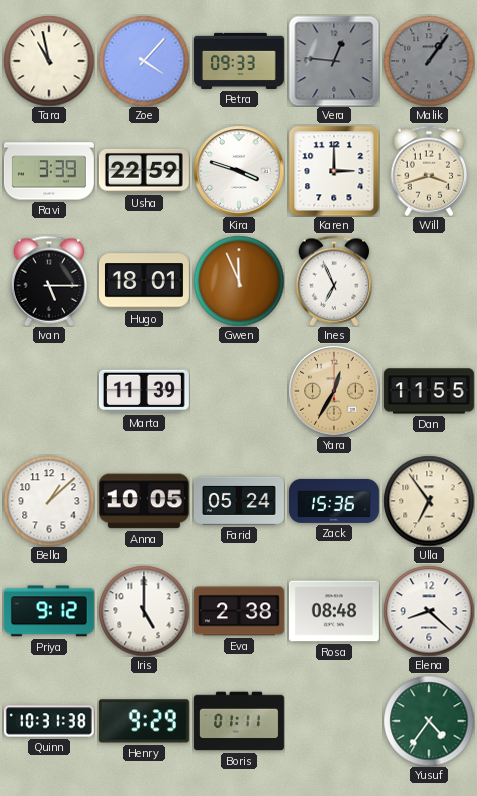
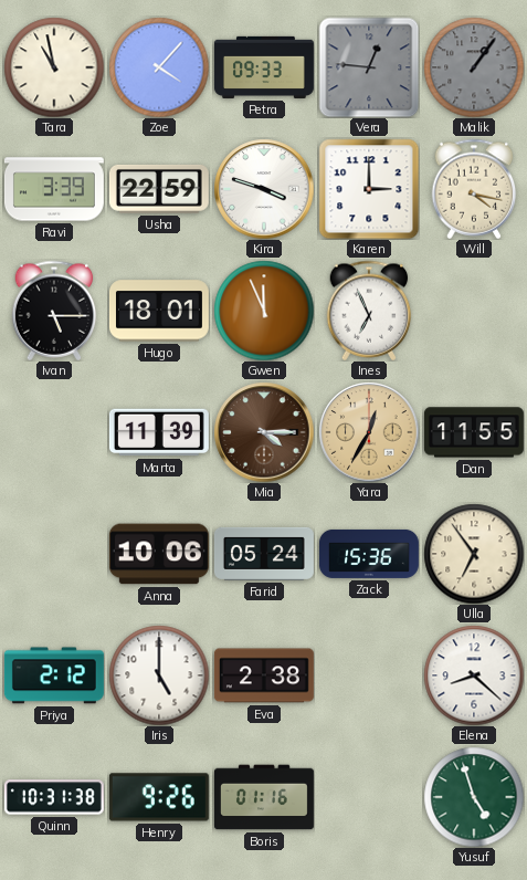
Will: 3:42 -> 4:17 (474, 189)
Mia: none -> 4:15 (264, 432)
Bella: 1:08 -> none (49, 501)
Anna: 10:05 -> 10:06 (159, 554)
Priya: 9:12 -> 2:12 (54, 675)
Rosa: 08:48 -> none (334, 611)
Henry: 9:29 -> 9:26 (159, 797)
Boris: 01:11 -> 01:16 (264, 797)
Yusuf: 4:36 -> 4:57 (474, 797)
